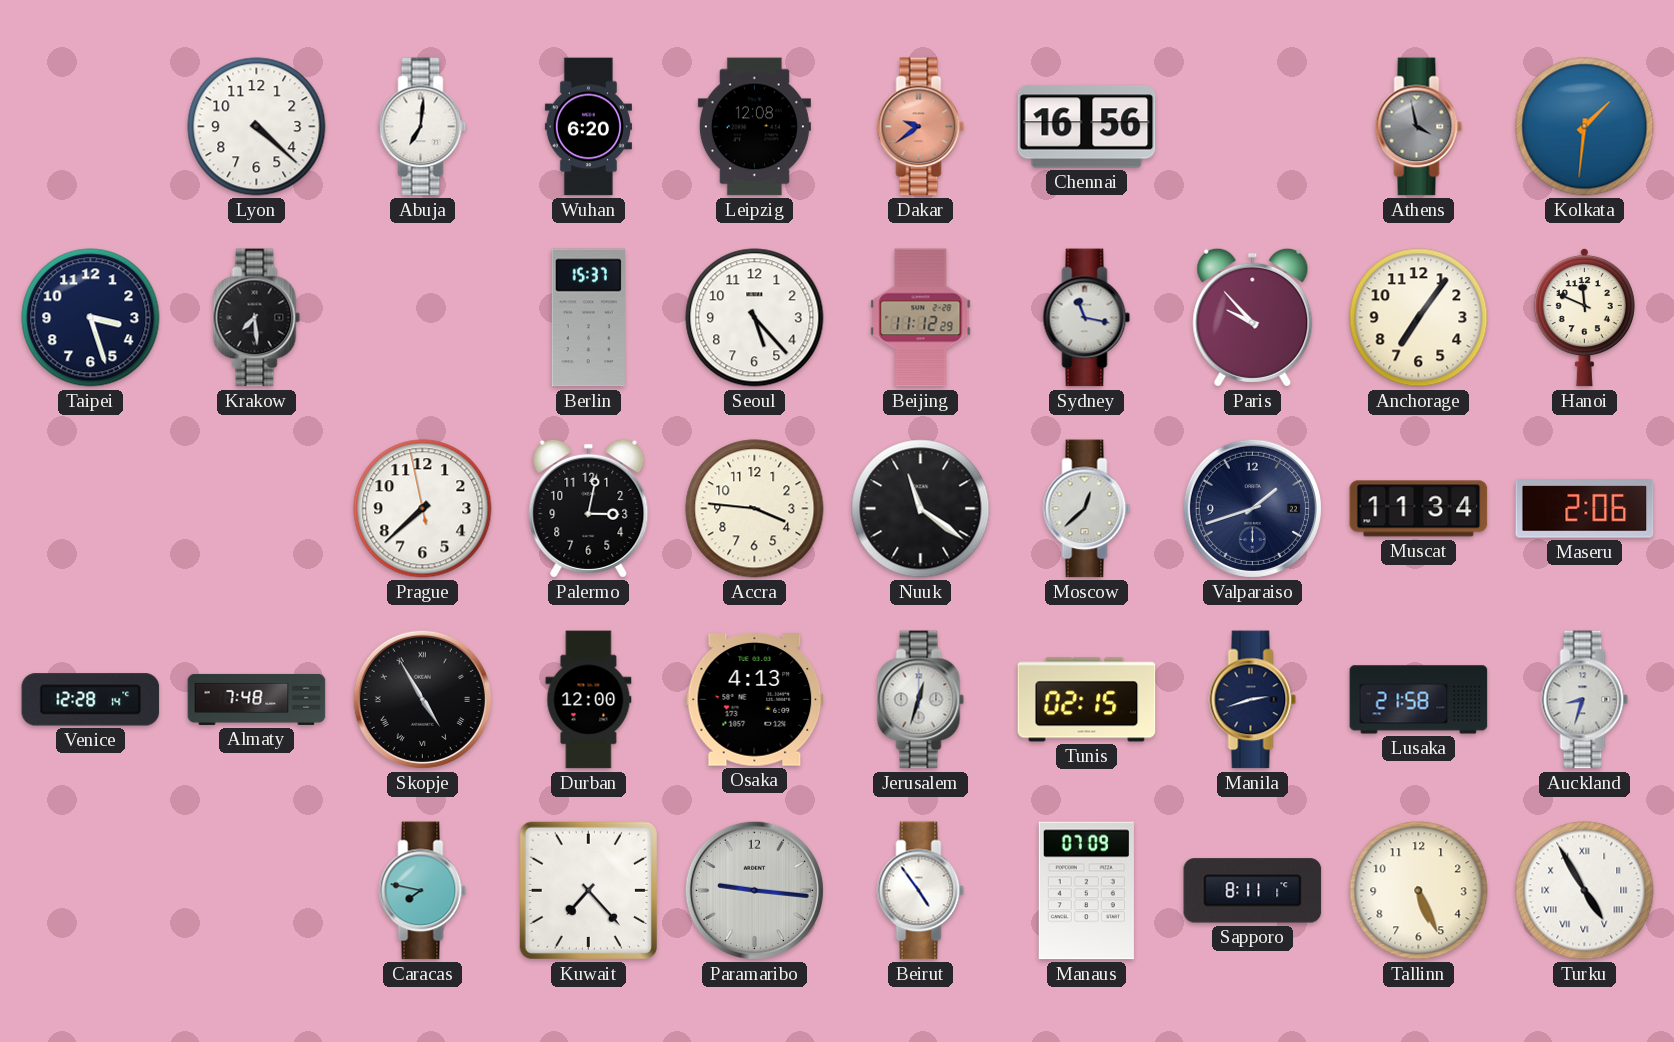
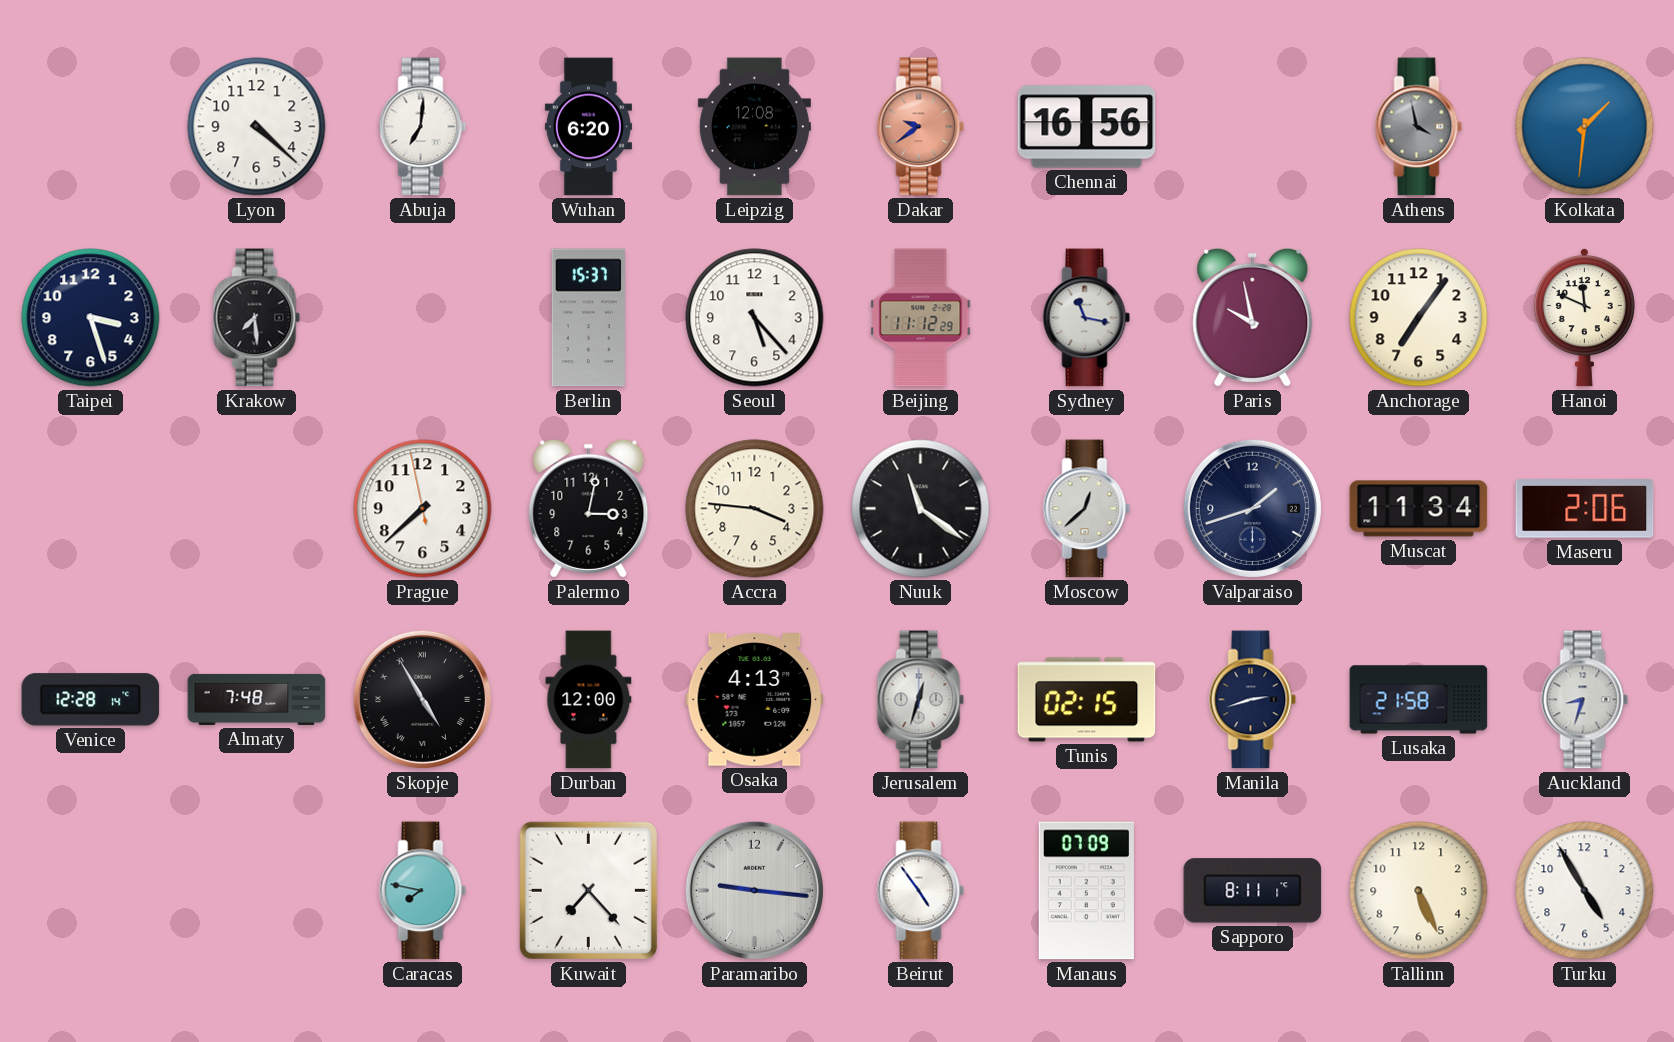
Paris: 9:53 -> 9:58 (1253, 317)
Turku numerals: Roman -> Arabic (1585, 891)
